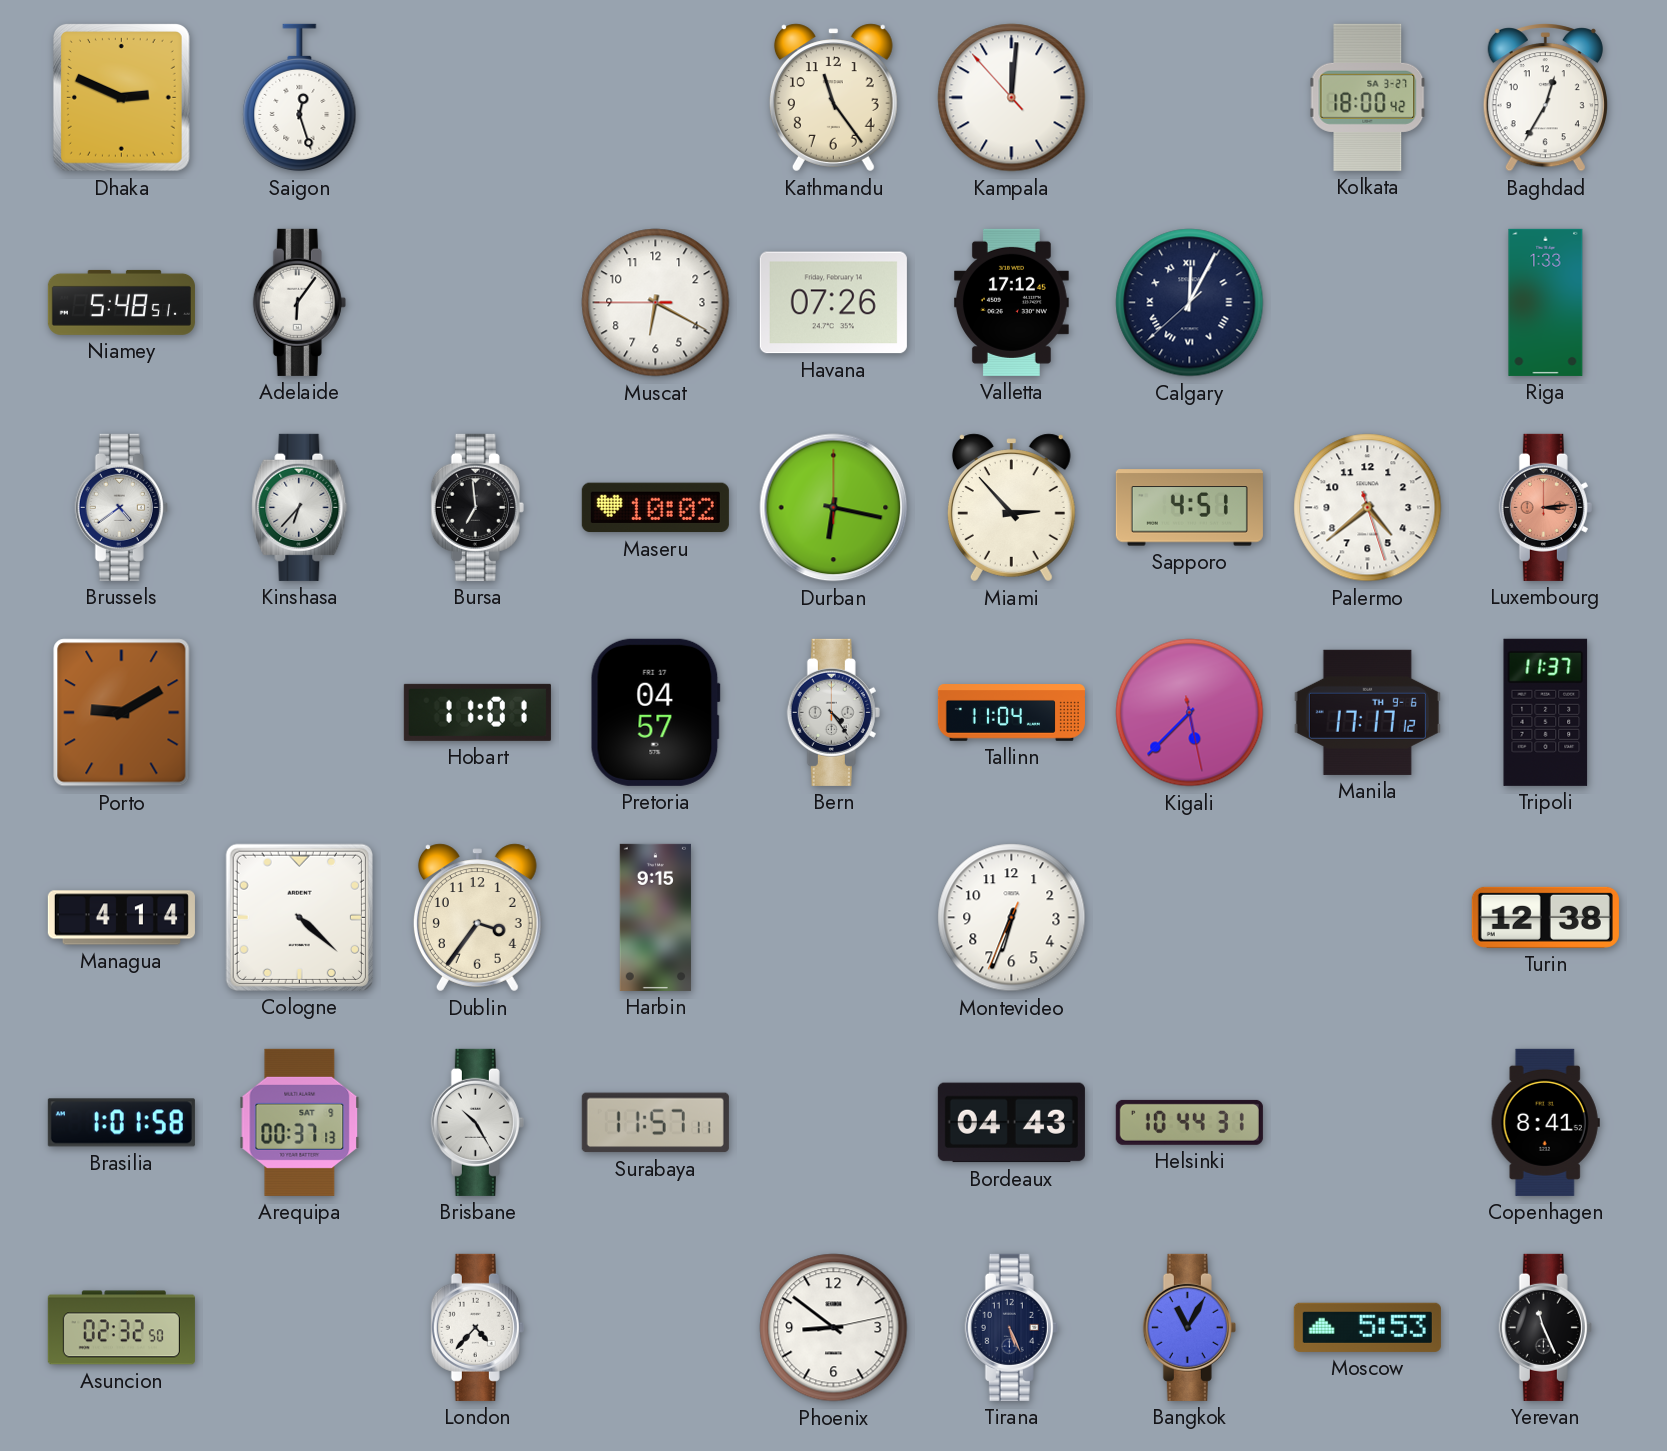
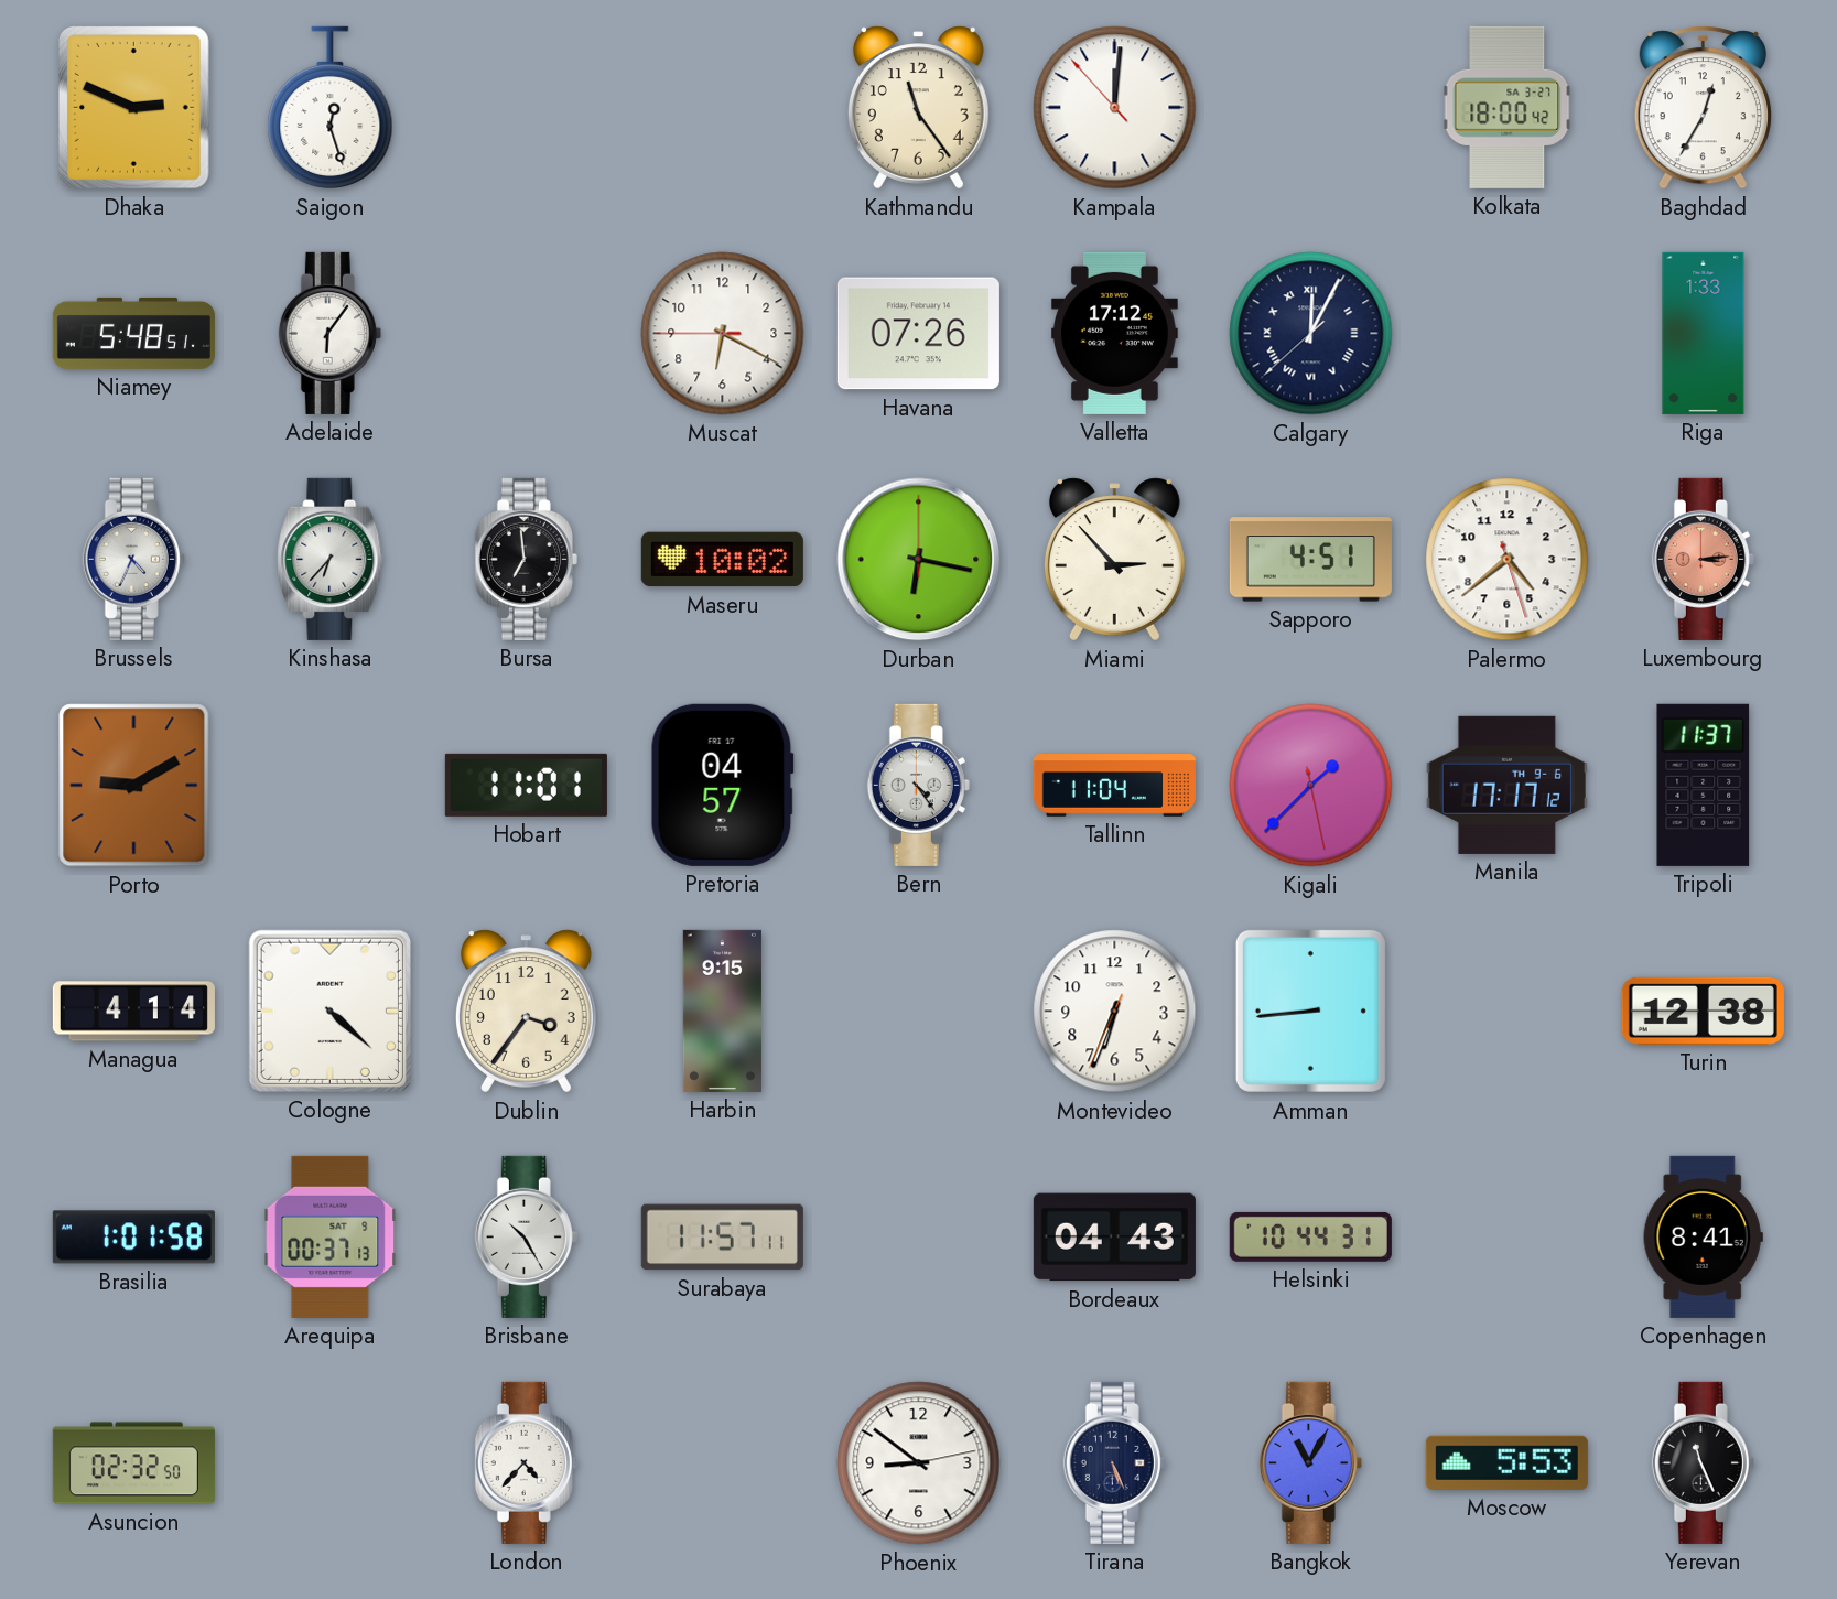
Brussels: 4:39 -> 4:34 (133, 559)
Kigali: 5:37 -> 1:37 (1311, 786)
Amman: none -> 8:44 (1310, 1011)
